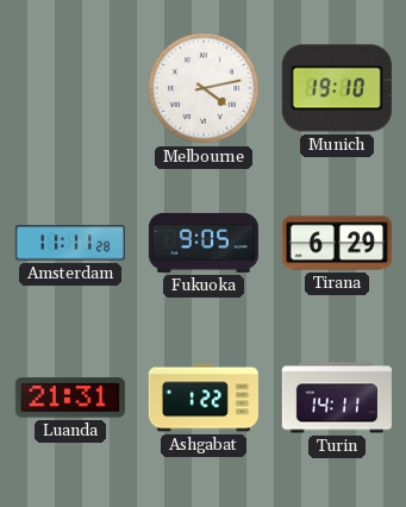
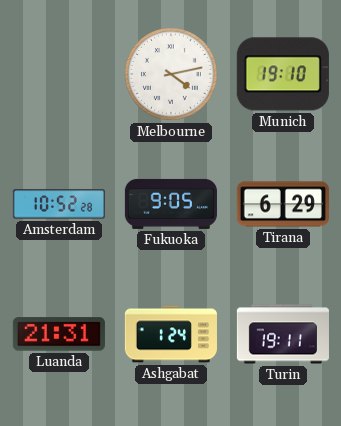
Amsterdam: 11:11 -> 10:52 (59, 204)
Ashgabat: 1:22 -> 1:24 (171, 334)
Turin: 14:11 -> 19:11 (283, 334)
